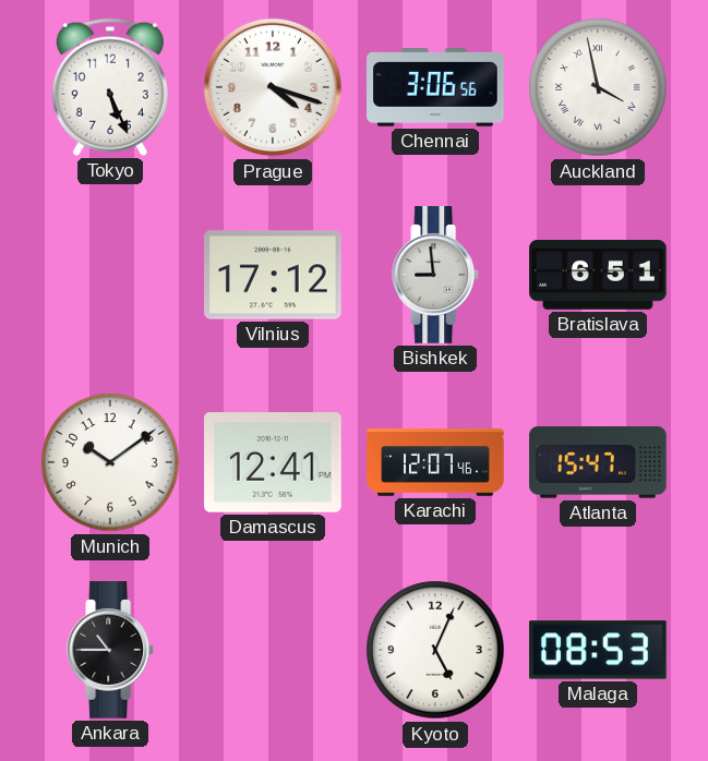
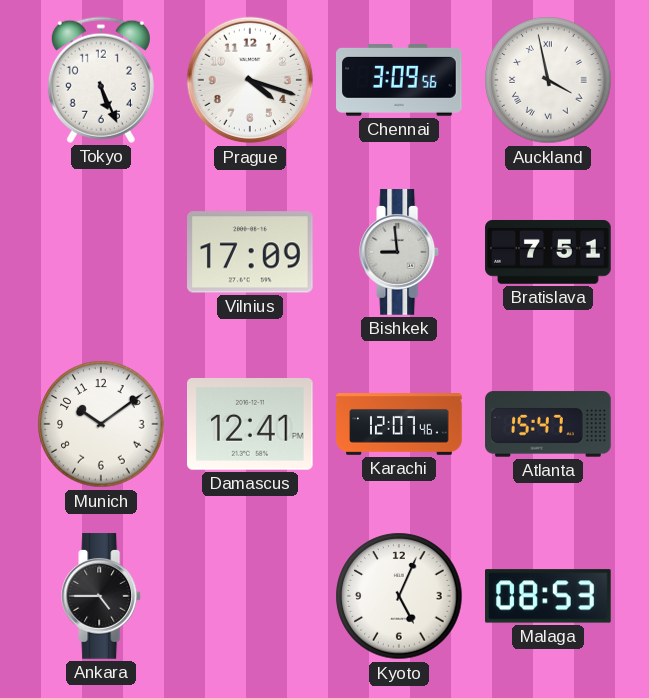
Chennai: 3:06 -> 3:09 (399, 81)
Vilnius: 17:12 -> 17:09 (251, 252)
Bratislava: 6:51 -> 7:51 (548, 252)
Ankara: 10:45 -> 4:45 (102, 596)
